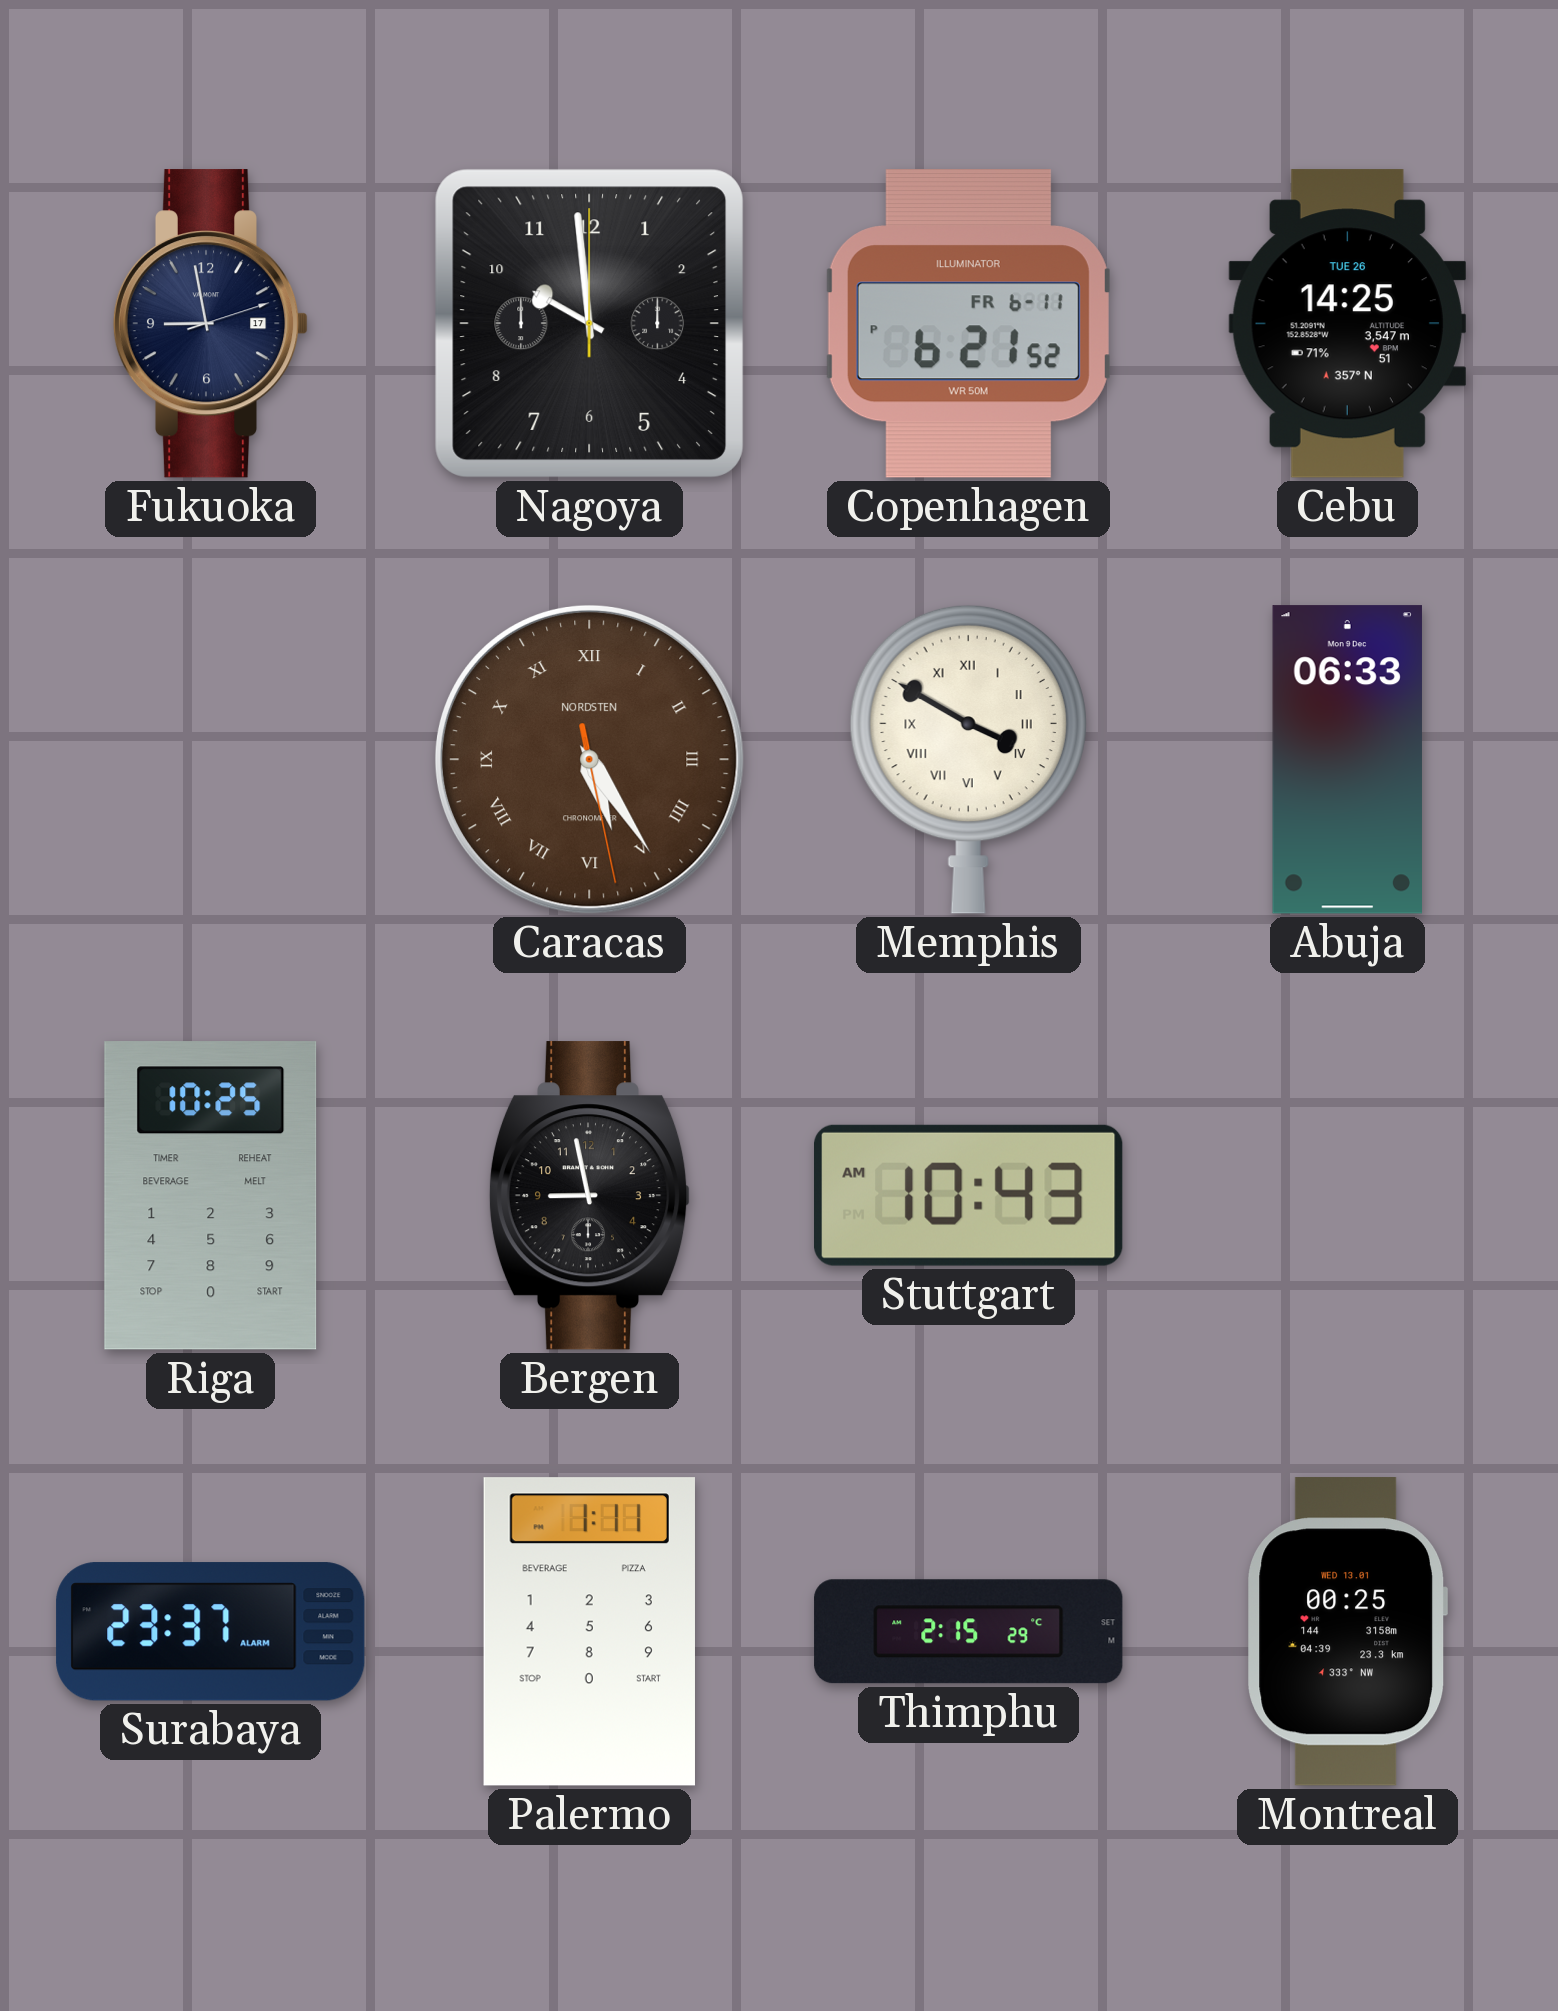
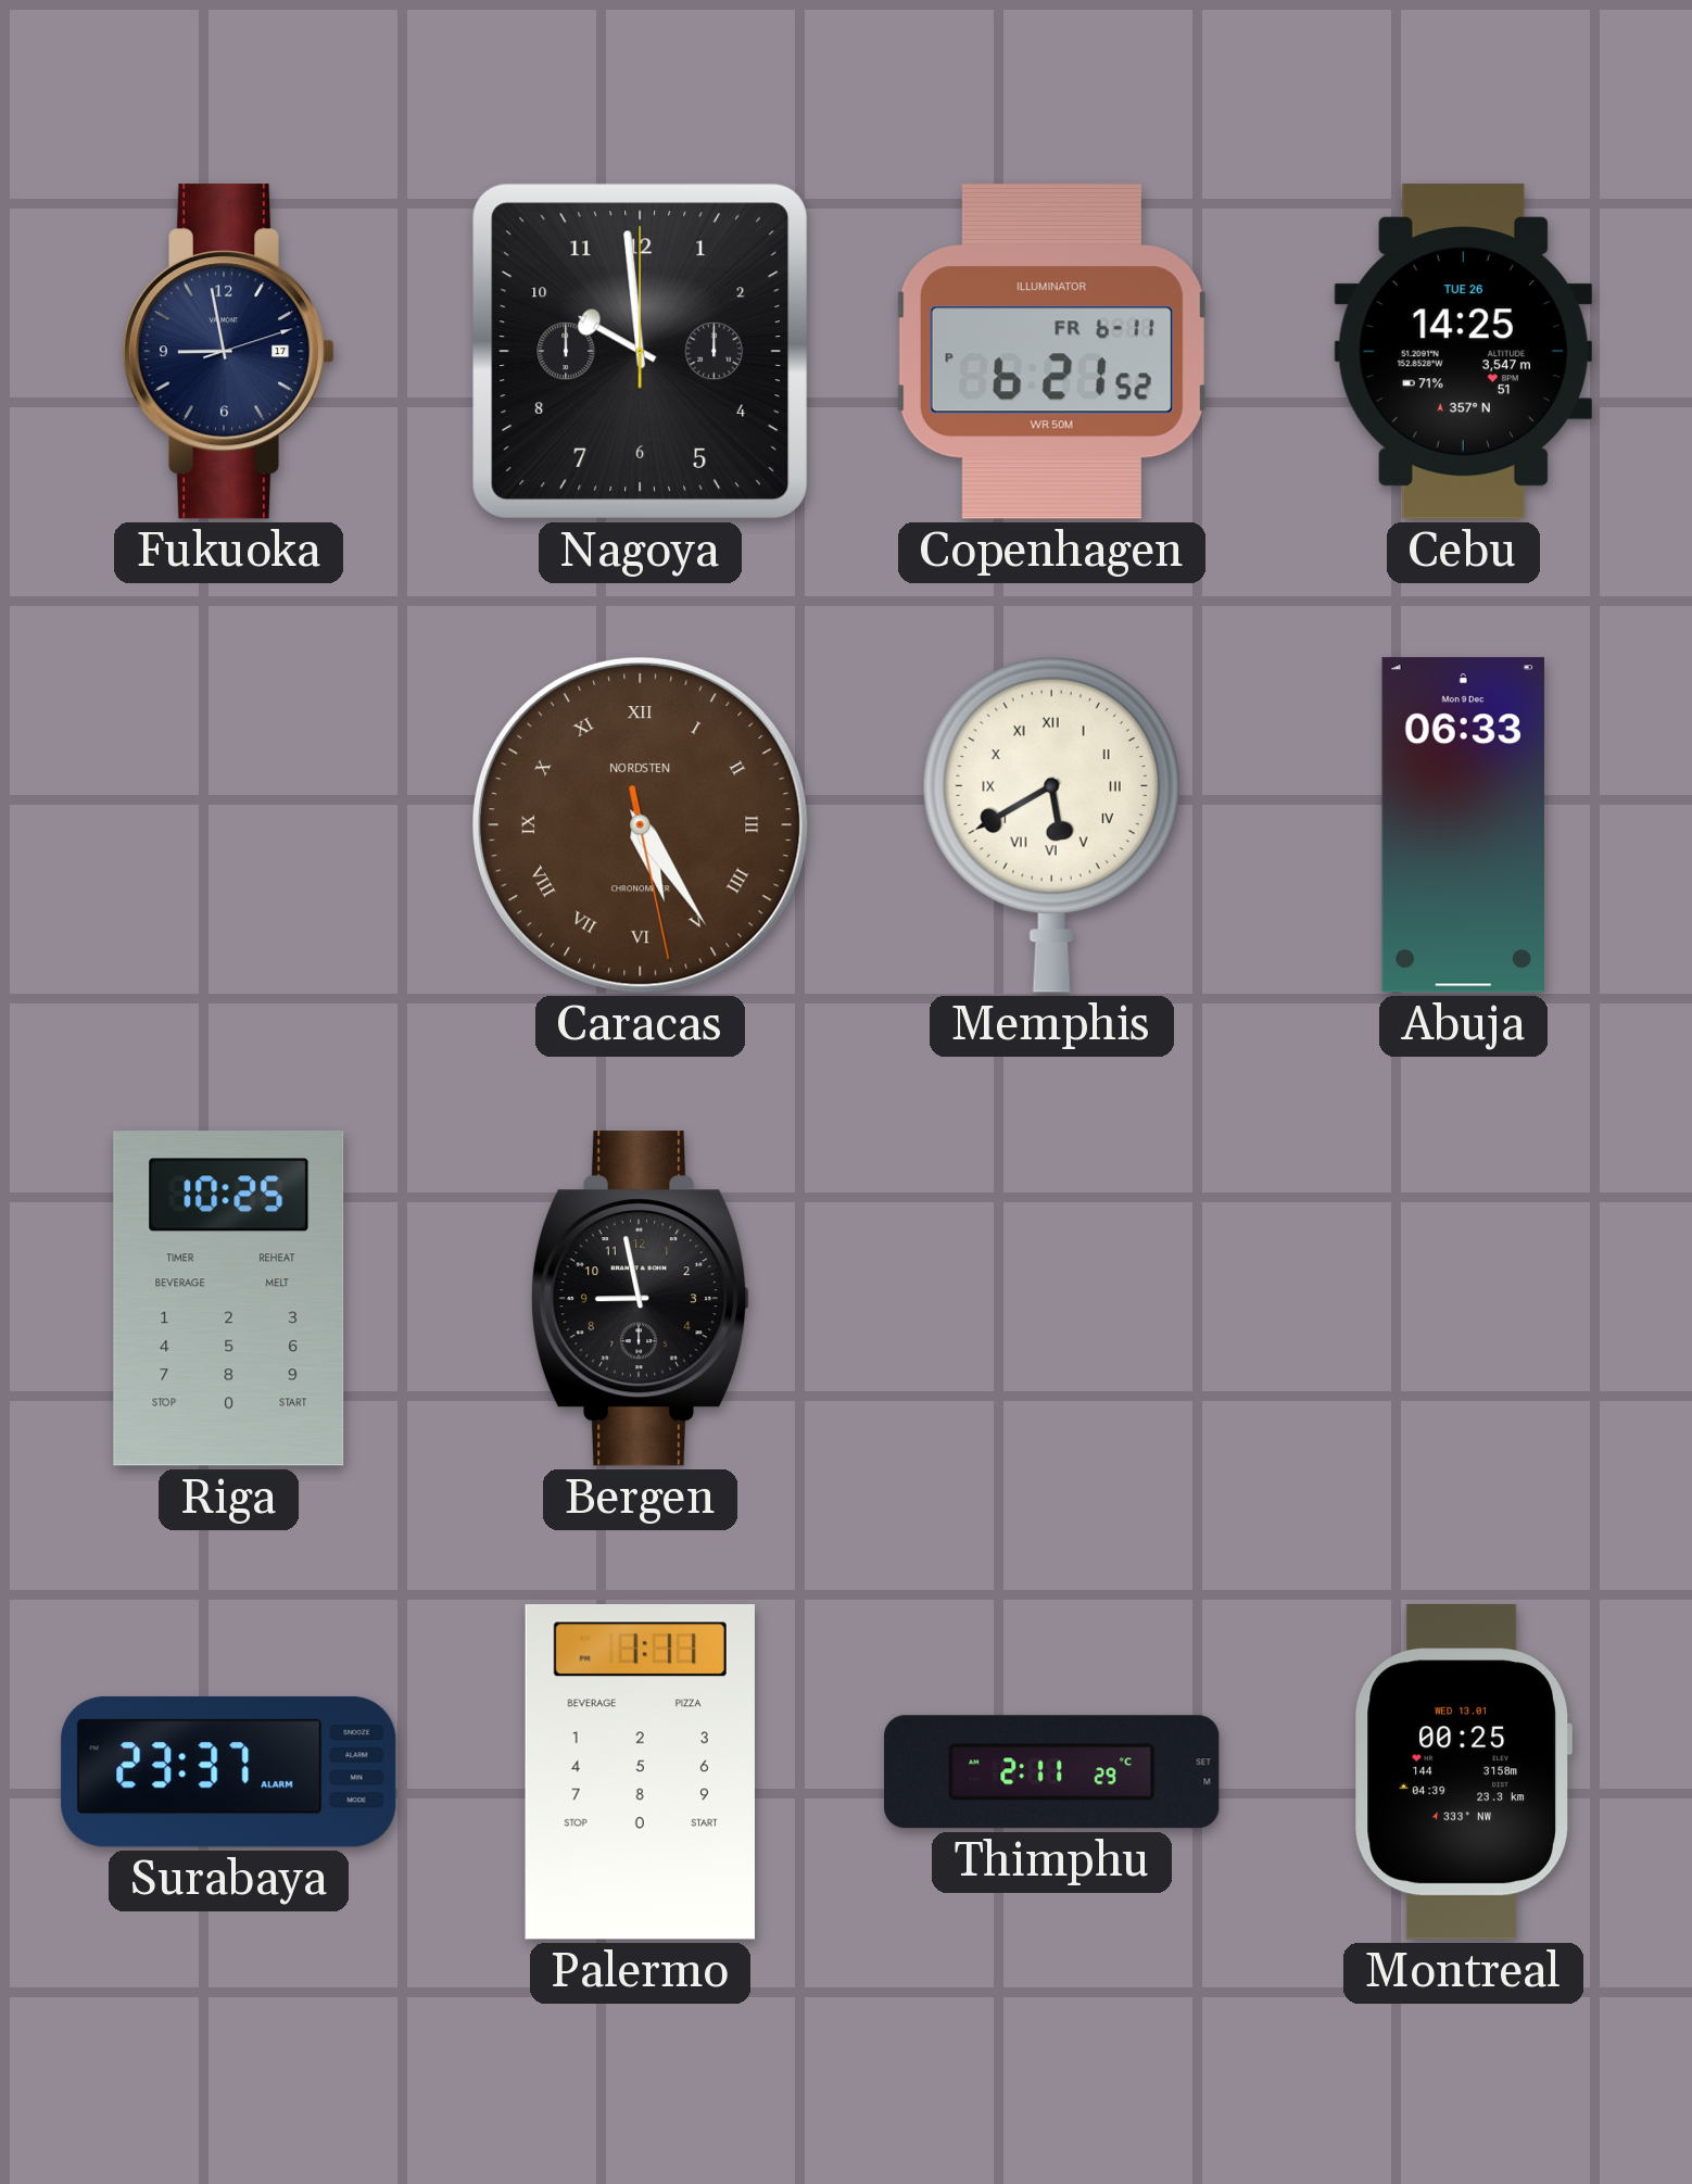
Memphis: 3:50 -> 5:40 (1051, 824)
Stuttgart: 10:43 -> none (969, 1195)
Thimphu: 2:15 -> 2:11 (1052, 1772)
